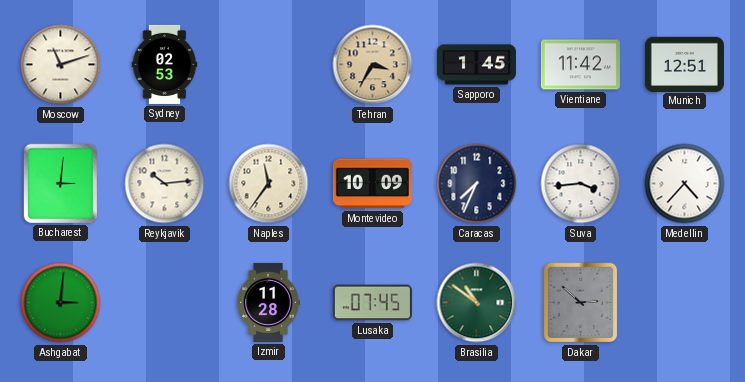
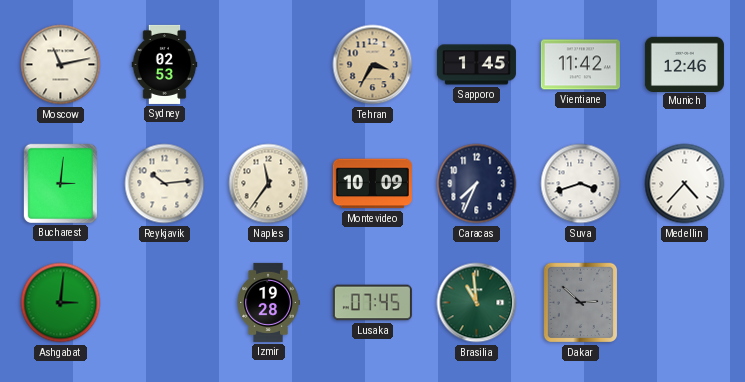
Moscow: 11:12 -> 11:13 (61, 65)
Munich: 12:51 -> 12:46 (684, 64)
Suva: 3:44 -> 3:42 (581, 184)
Izmir: 11:28 -> 19:28 (268, 302)
Brasilia: 10:51 -> 10:59 (477, 303)
